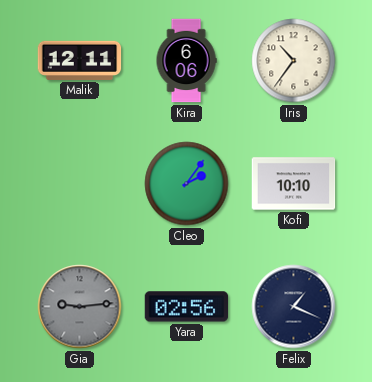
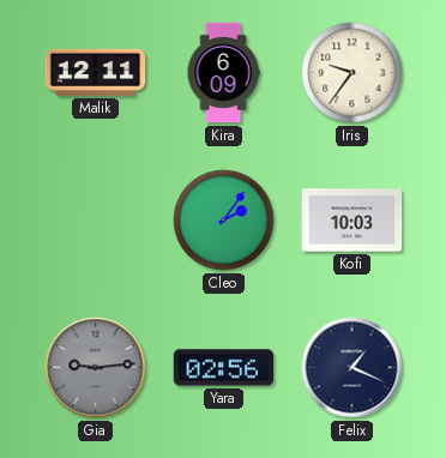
Kira: 6:06 -> 6:09 (223, 73)
Iris: 10:36 -> 9:36 (352, 73)
Kofi: 10:10 -> 10:03 (352, 221)
